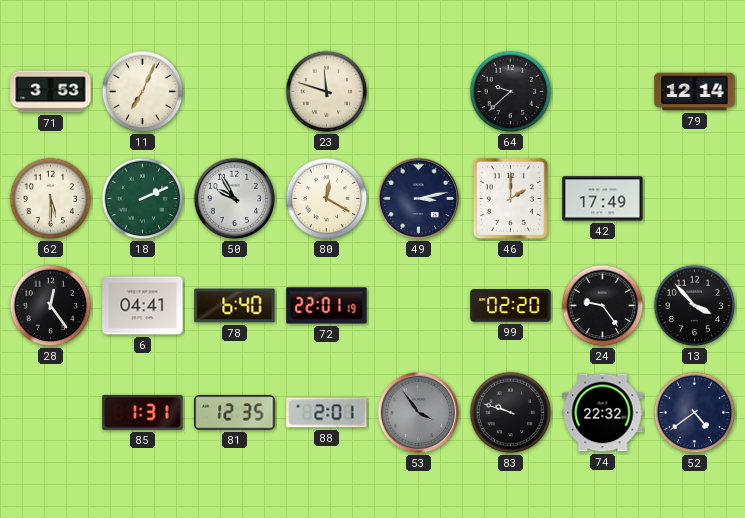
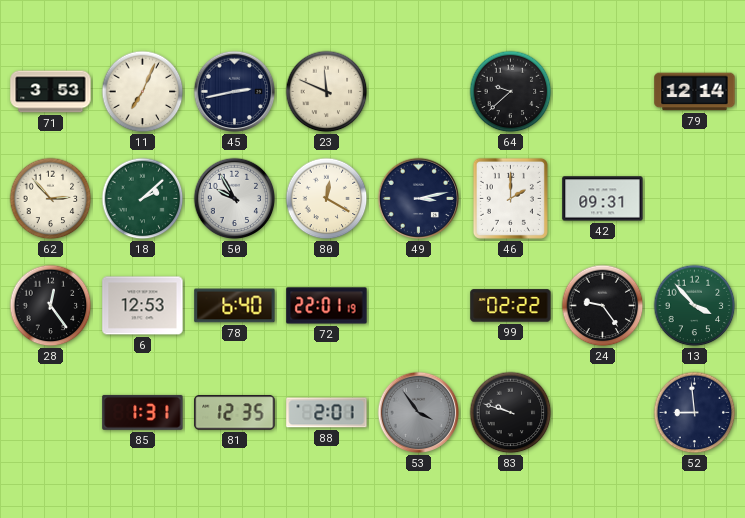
45: none -> 2:43 (235, 92)
23: 11:48 -> 11:49 (327, 92)
62: 5:30 -> 2:53 (51, 199)
18: 2:11 -> 2:08 (143, 199)
42: 17:49 -> 09:31 (603, 199)
6: 04:41 -> 12:53 (143, 306)
99: 02:20 -> 02:22 (511, 306)
13 dial: black -> green (695, 306)
74: 22:32 -> none (603, 413)
52: 4:39 -> 8:59 (695, 413)
